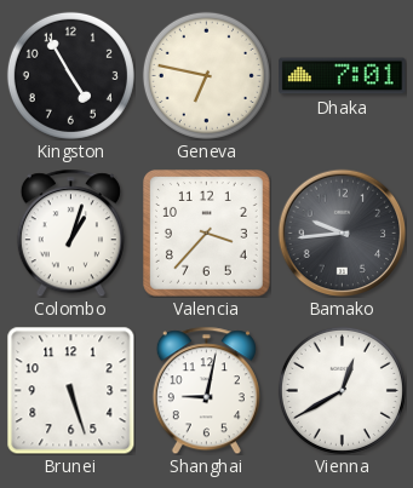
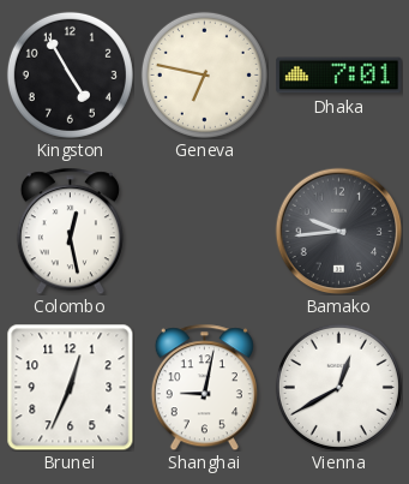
Colombo: 1:03 -> 12:28 (70, 231)
Valencia: 3:37 -> none (207, 234)
Brunei: 5:27 -> 12:34 (70, 387)
